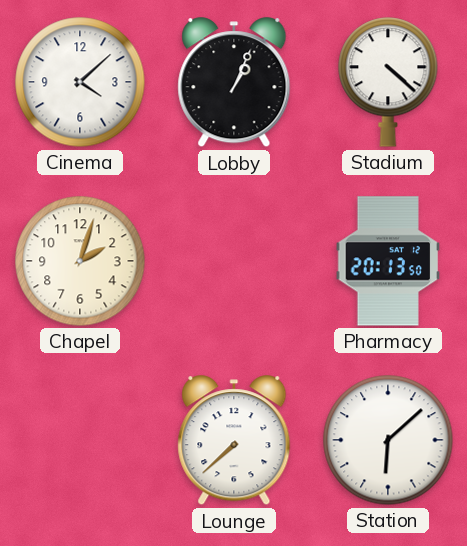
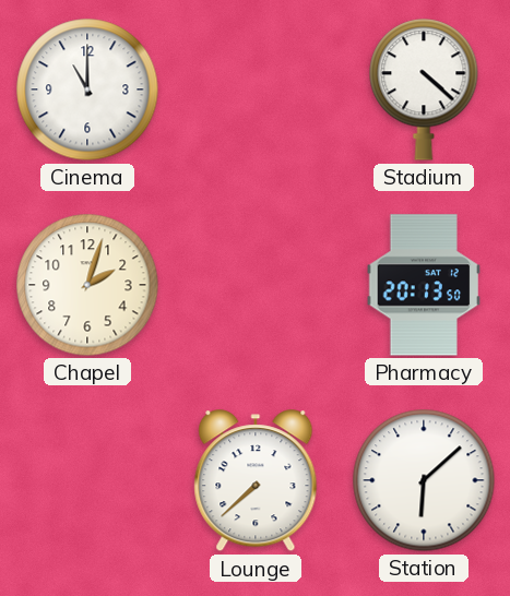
Cinema: 4:08 -> 11:00 (87, 90)
Lobby: 1:04 -> none (234, 83)
